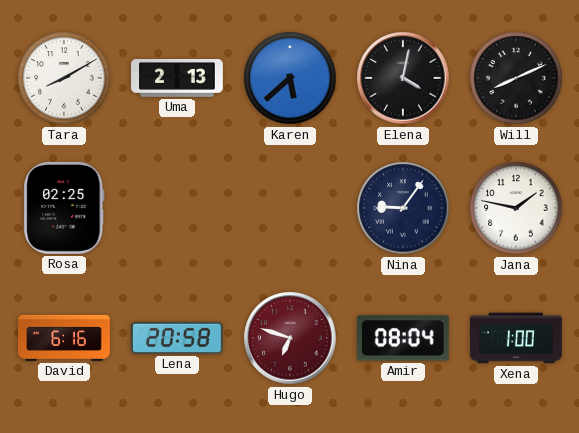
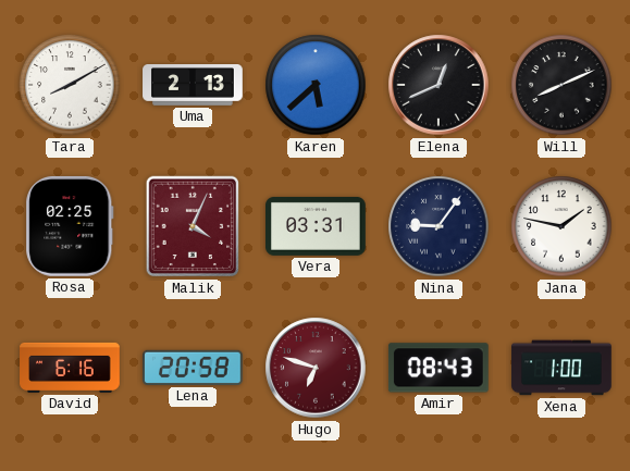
Elena: 4:02 -> 12:41 (438, 85)
Malik: none -> 4:04 (192, 226)
Vera: none -> 03:31 (317, 226)
Amir: 08:04 -> 08:43 (438, 368)
